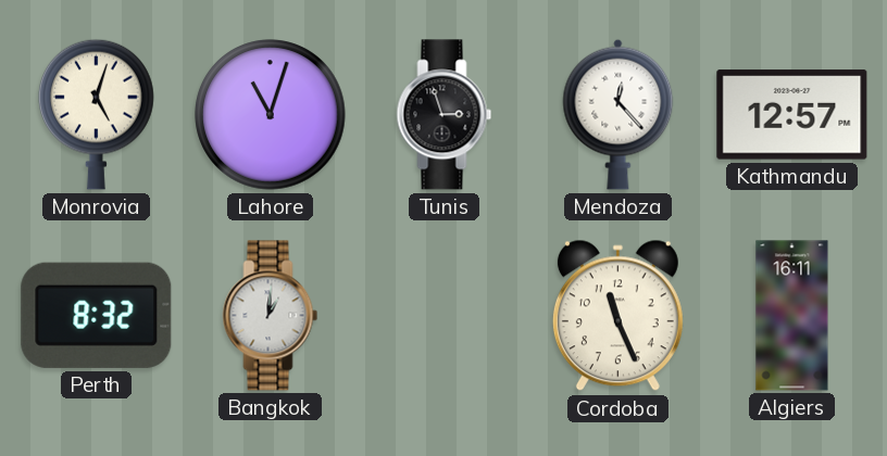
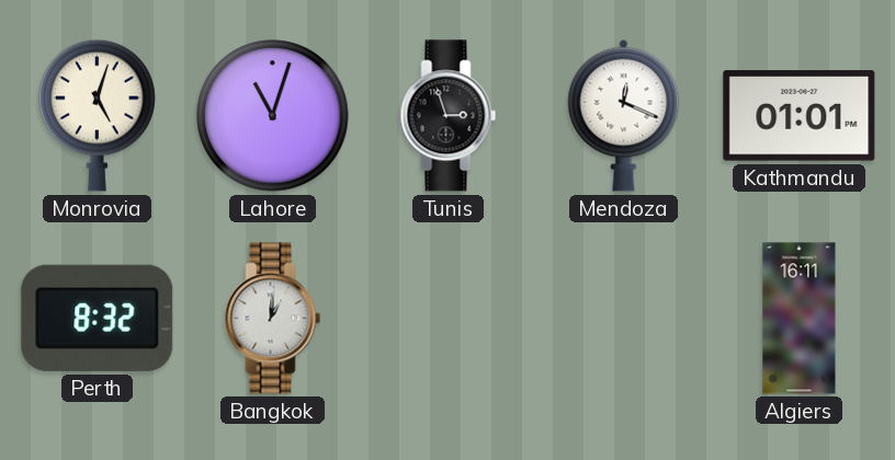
Mendoza: 12:23 -> 12:19 (624, 115)
Kathmandu: 12:57 -> 01:01 (800, 116)
Cordoba: 11:26 -> none (617, 316)
